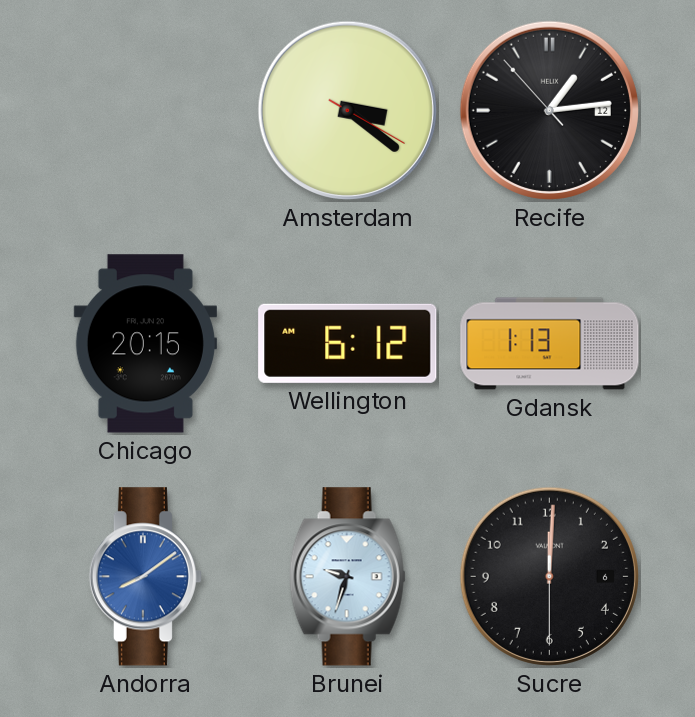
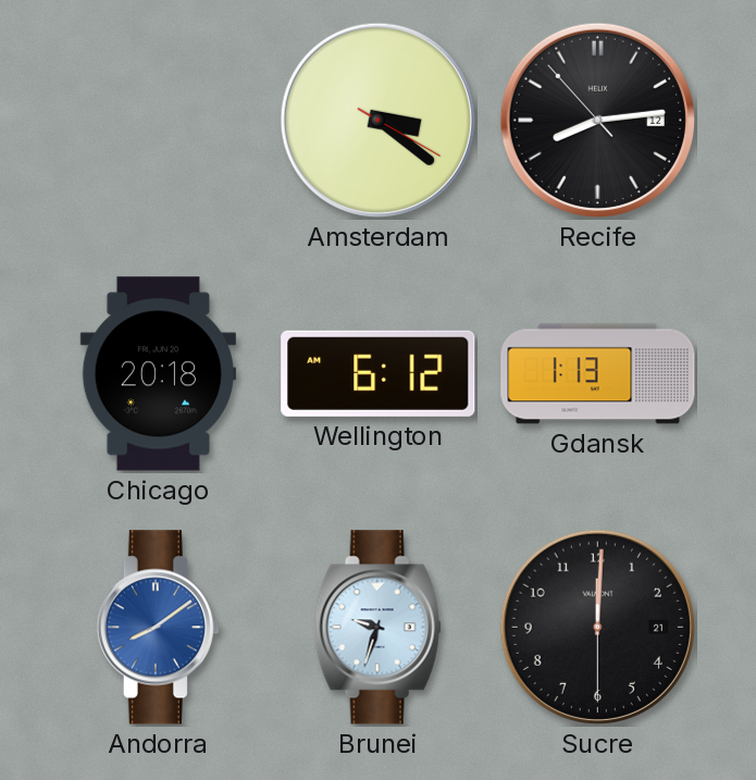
Recife: 1:13 -> 8:13 (597, 120)
Chicago: 20:15 -> 20:18 (158, 374)
Sucre date: 6 -> 21 (597, 627)
